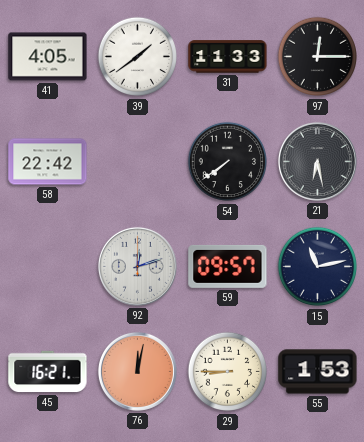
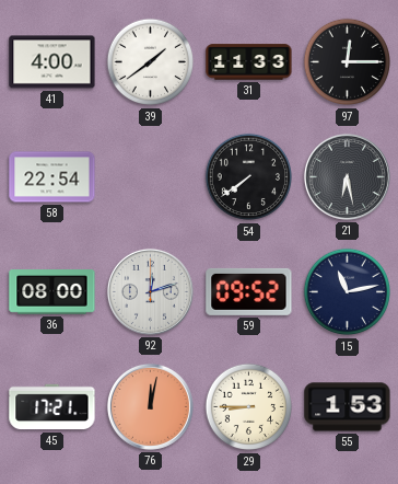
41: 4:05 -> 4:00 (52, 62)
58: 22:42 -> 22:54 (52, 177)
36: none -> 08:00 (52, 292)
59: 09:57 -> 09:52 (249, 291)
45: 16:21 -> 17:21 (52, 407)
